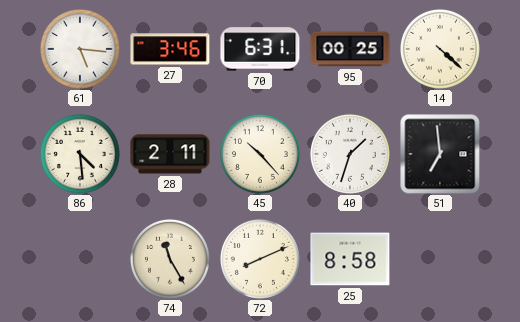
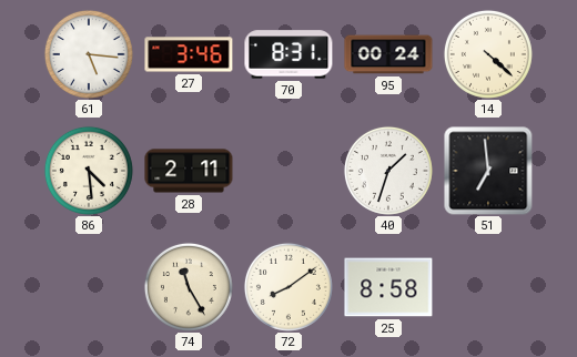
70: 6:31 -> 8:31 (288, 54)
95: 00:25 -> 00:24 (388, 54)
45: 10:23 -> none (260, 154)
72: 8:11 -> 8:09 (288, 287)
